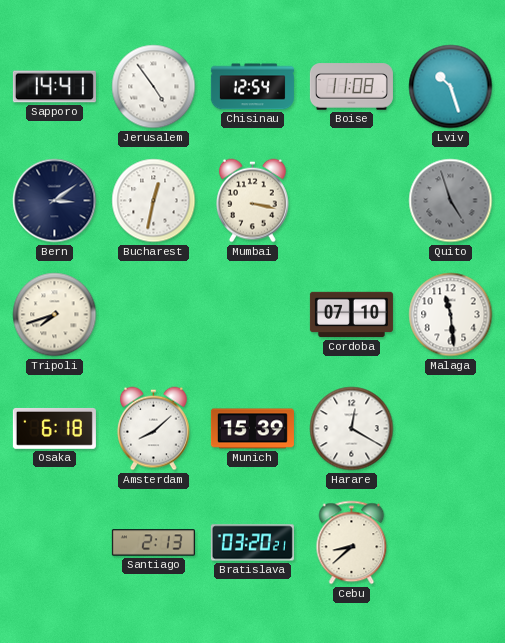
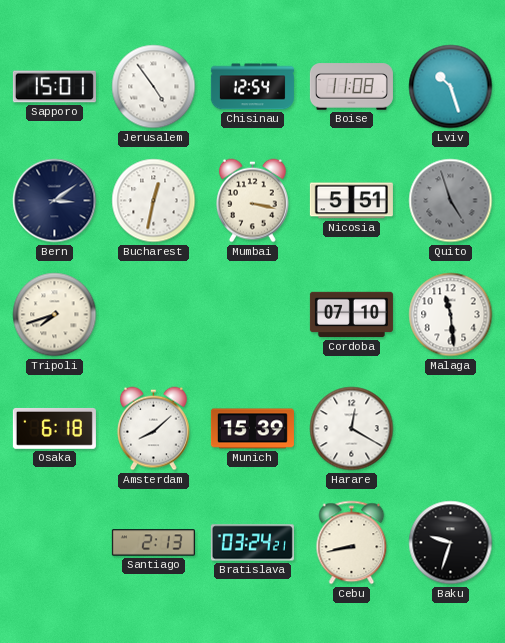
Sapporo: 14:41 -> 15:01 (54, 87)
Nicosia: none -> 5:51 (351, 201)
Bratislava: 03:20 -> 03:24 (252, 543)
Cebu: 8:38 -> 8:43 (352, 543)
Baku: none -> 9:33 (451, 543)
